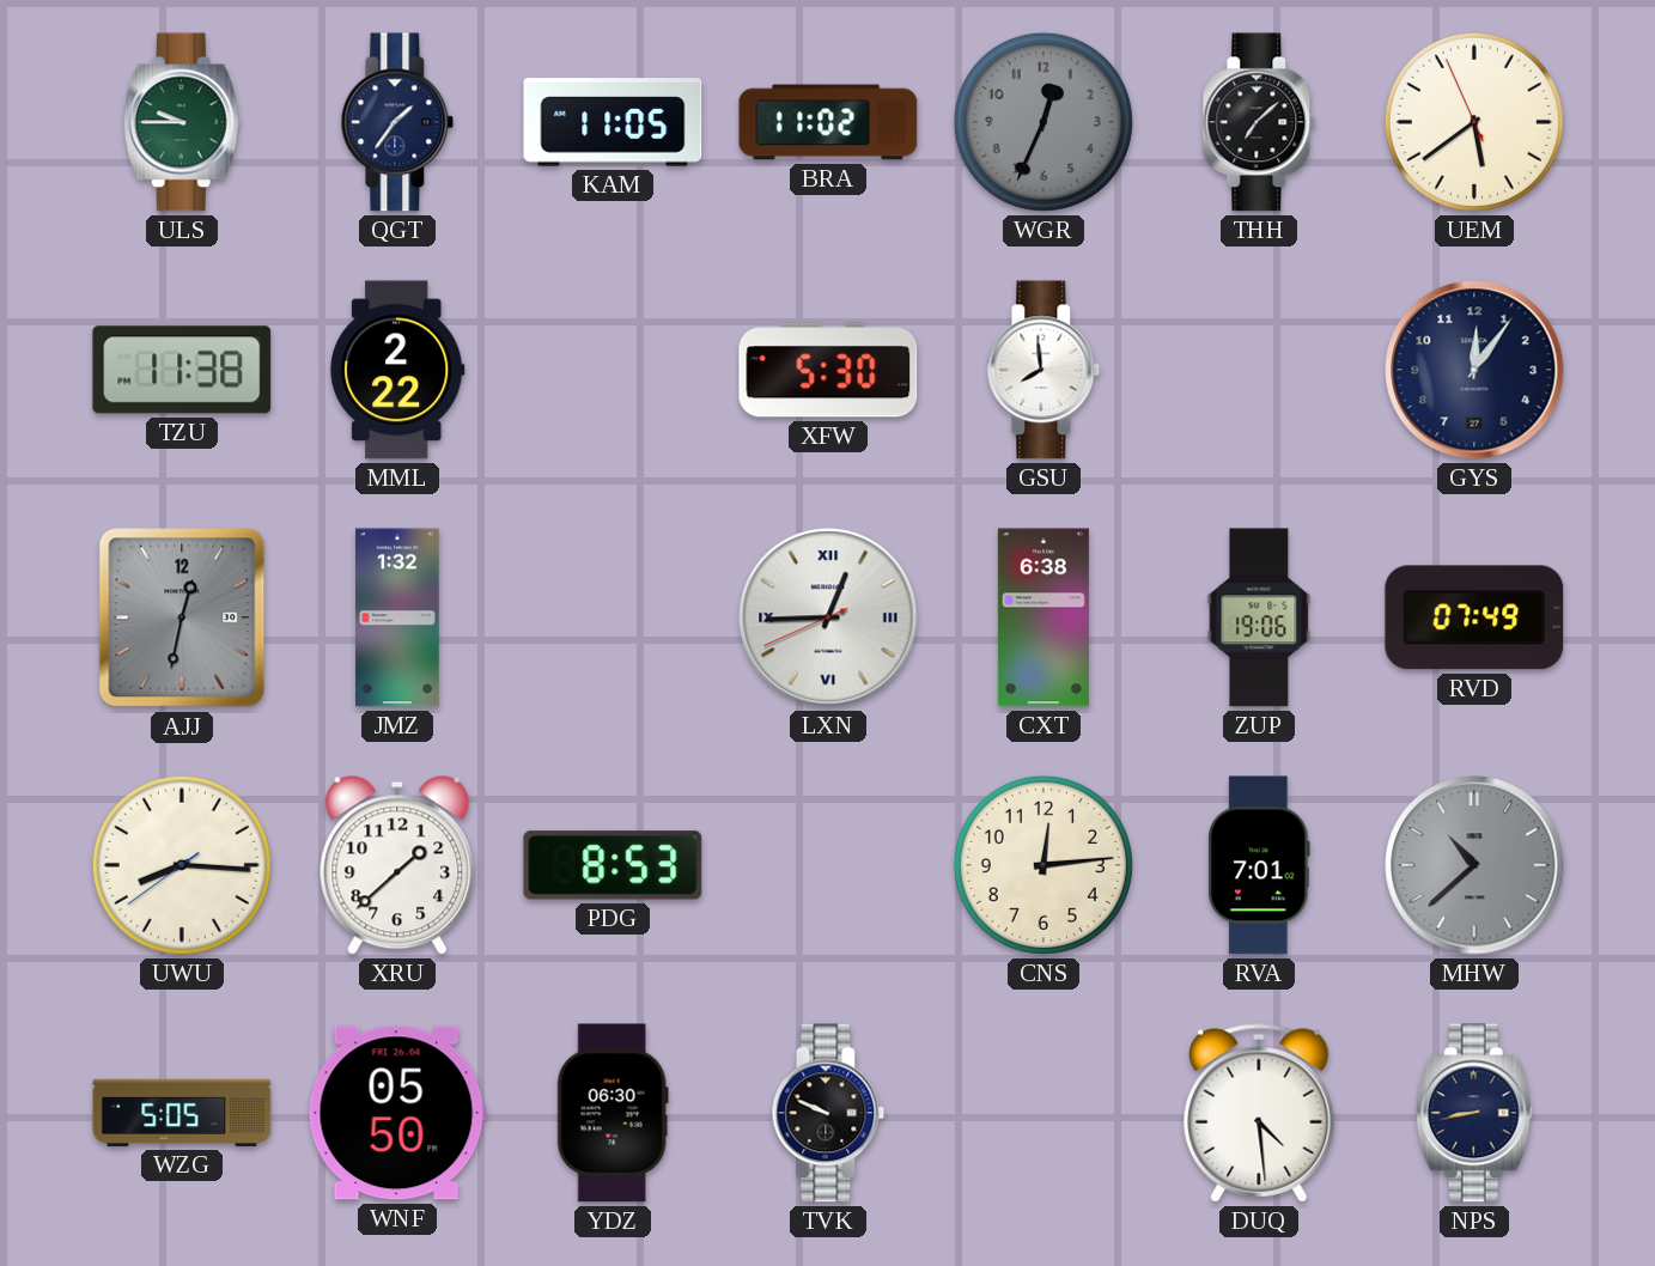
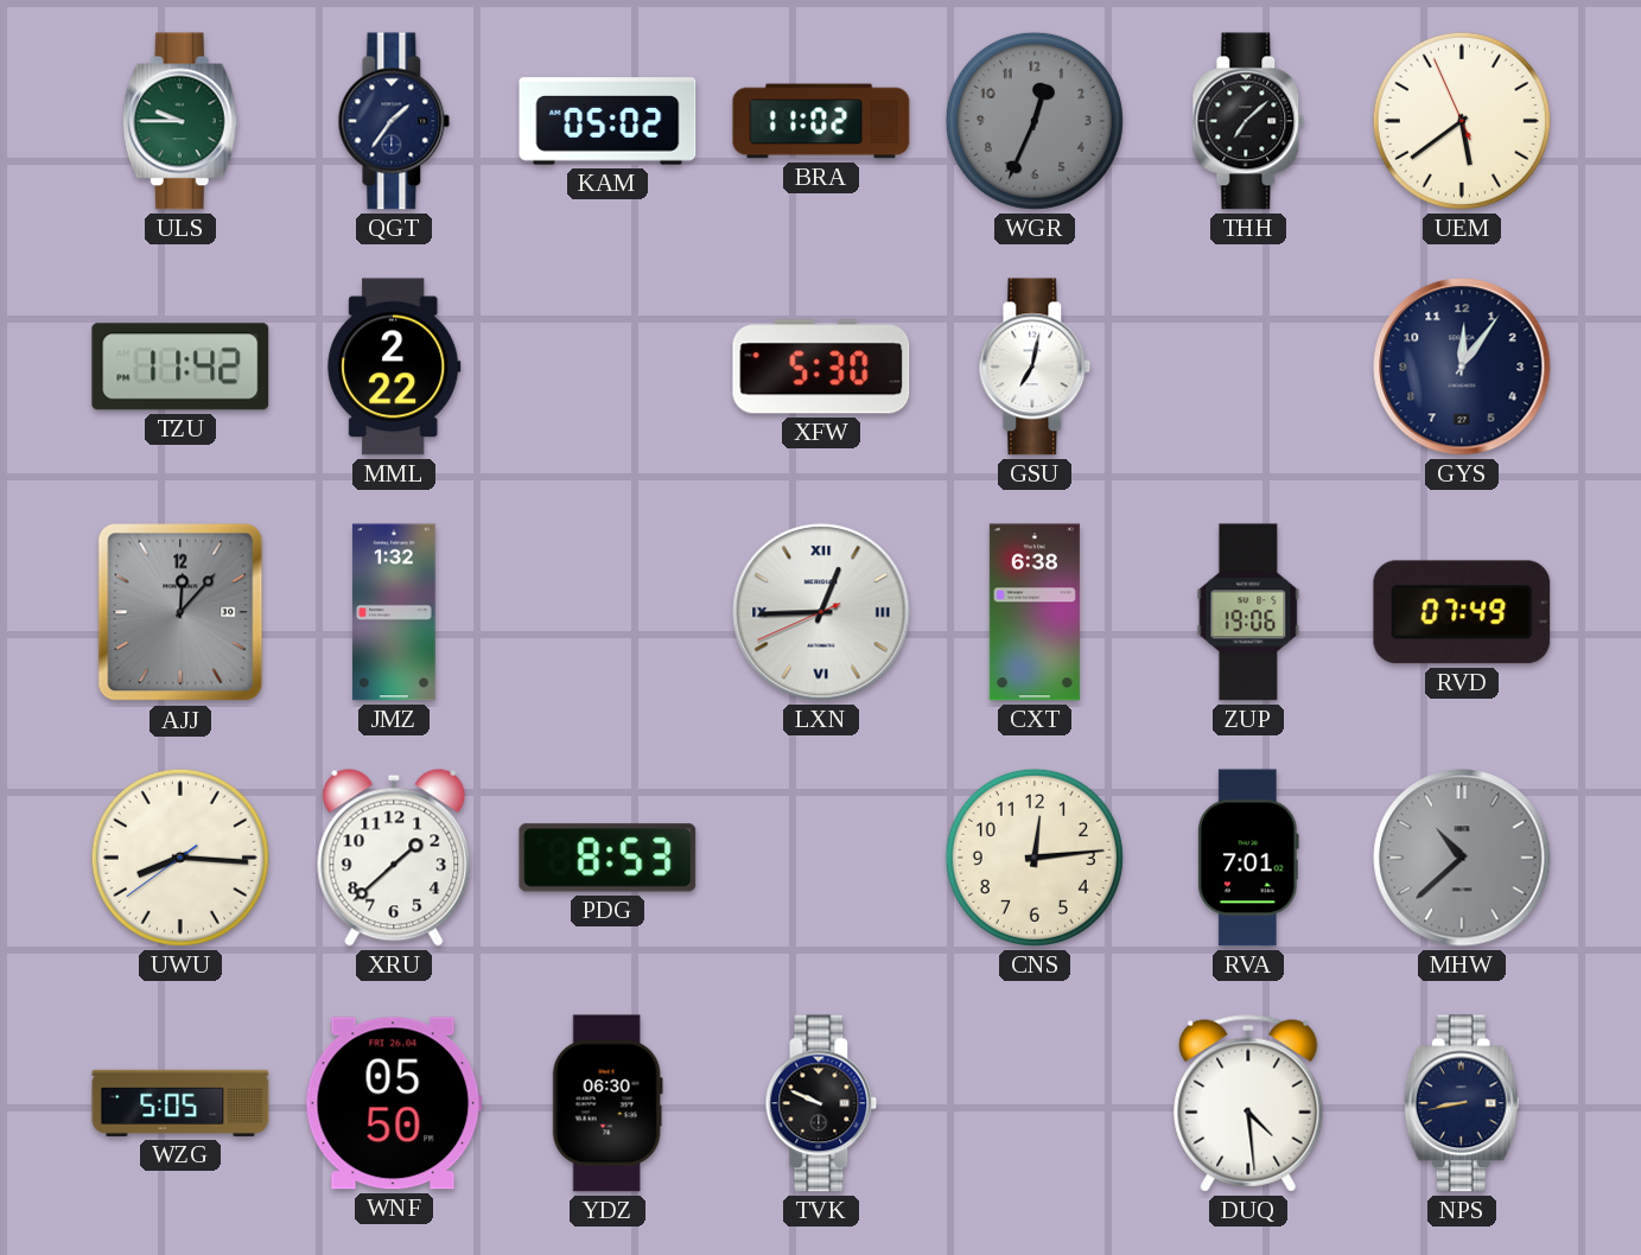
KAM: 11:05 -> 05:02 (608, 121)
TZU: 11:38 -> 11:42 (180, 367)
GSU: 7:59 -> 7:02 (1035, 367)
AJJ: 12:32 -> 12:07 (180, 612)
